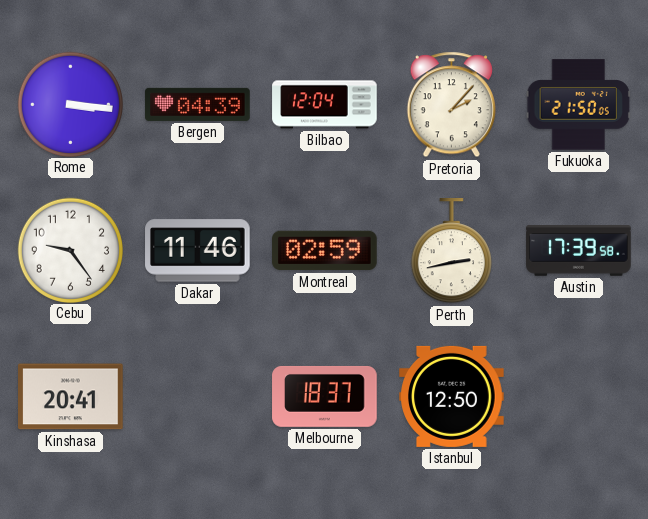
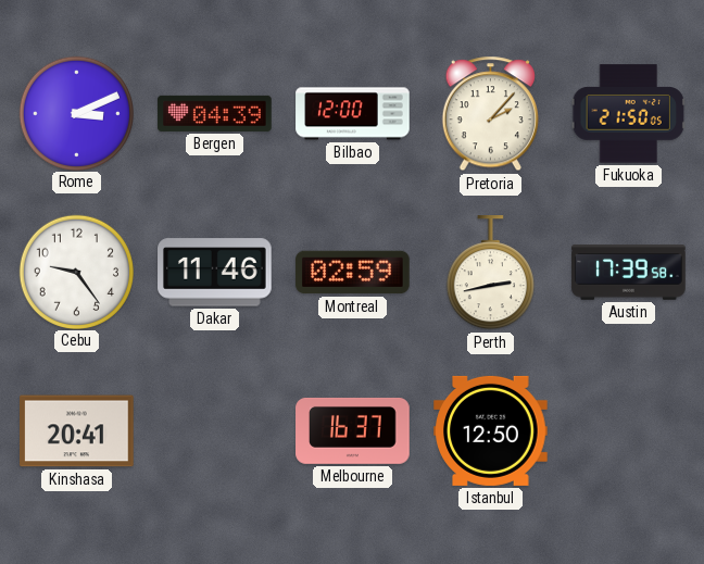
Rome: 3:16 -> 3:11 (76, 113)
Bilbao: 12:04 -> 12:00 (353, 114)
Melbourne: 18:37 -> 16:37 (353, 431)
